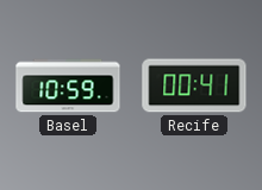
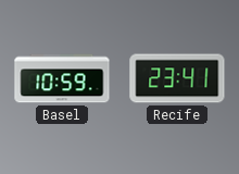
Recife: 00:41 -> 23:41 (177, 78)
